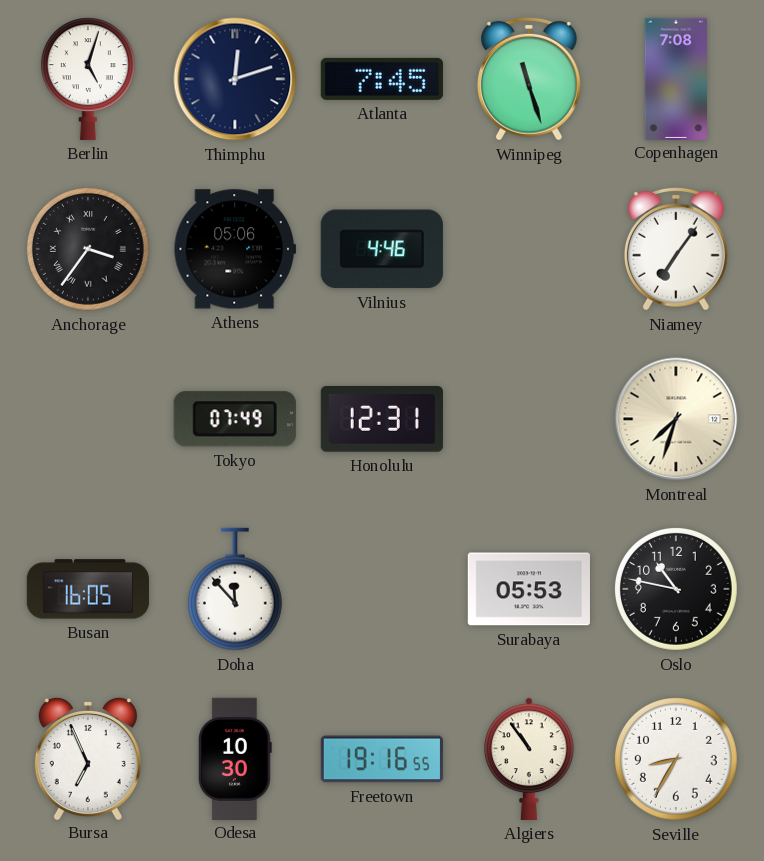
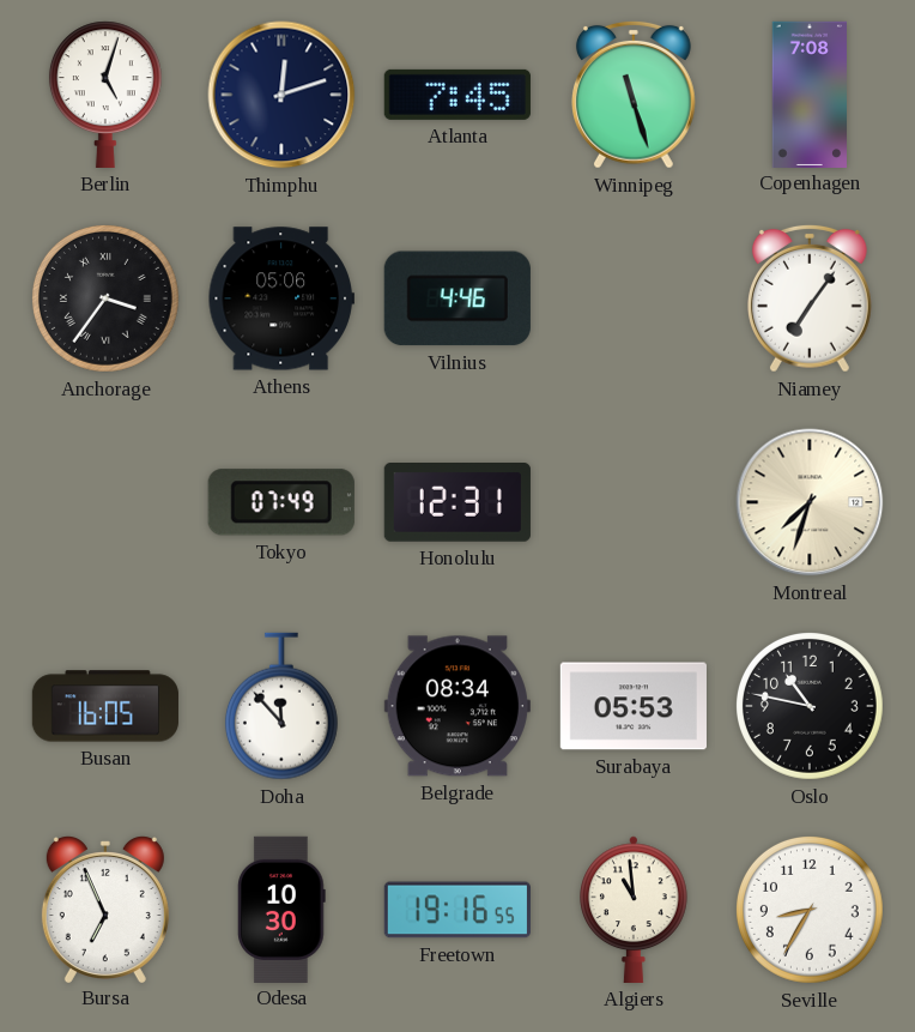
Belgrade: none -> 08:34 (457, 706)
Algiers: 10:54 -> 10:59 (635, 910)
